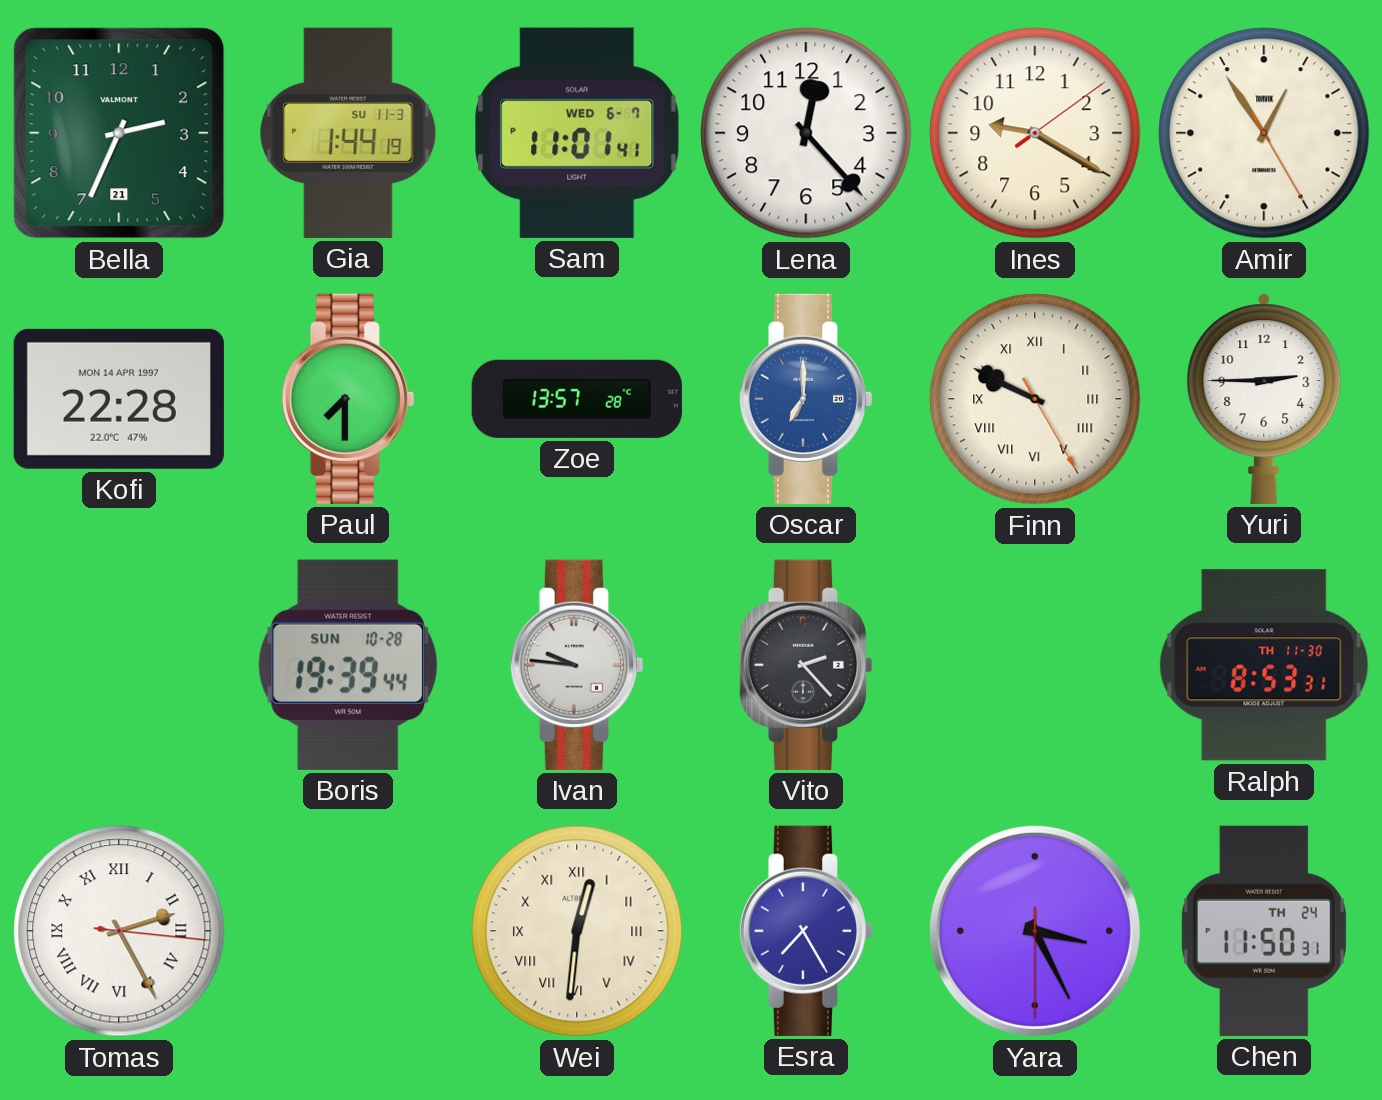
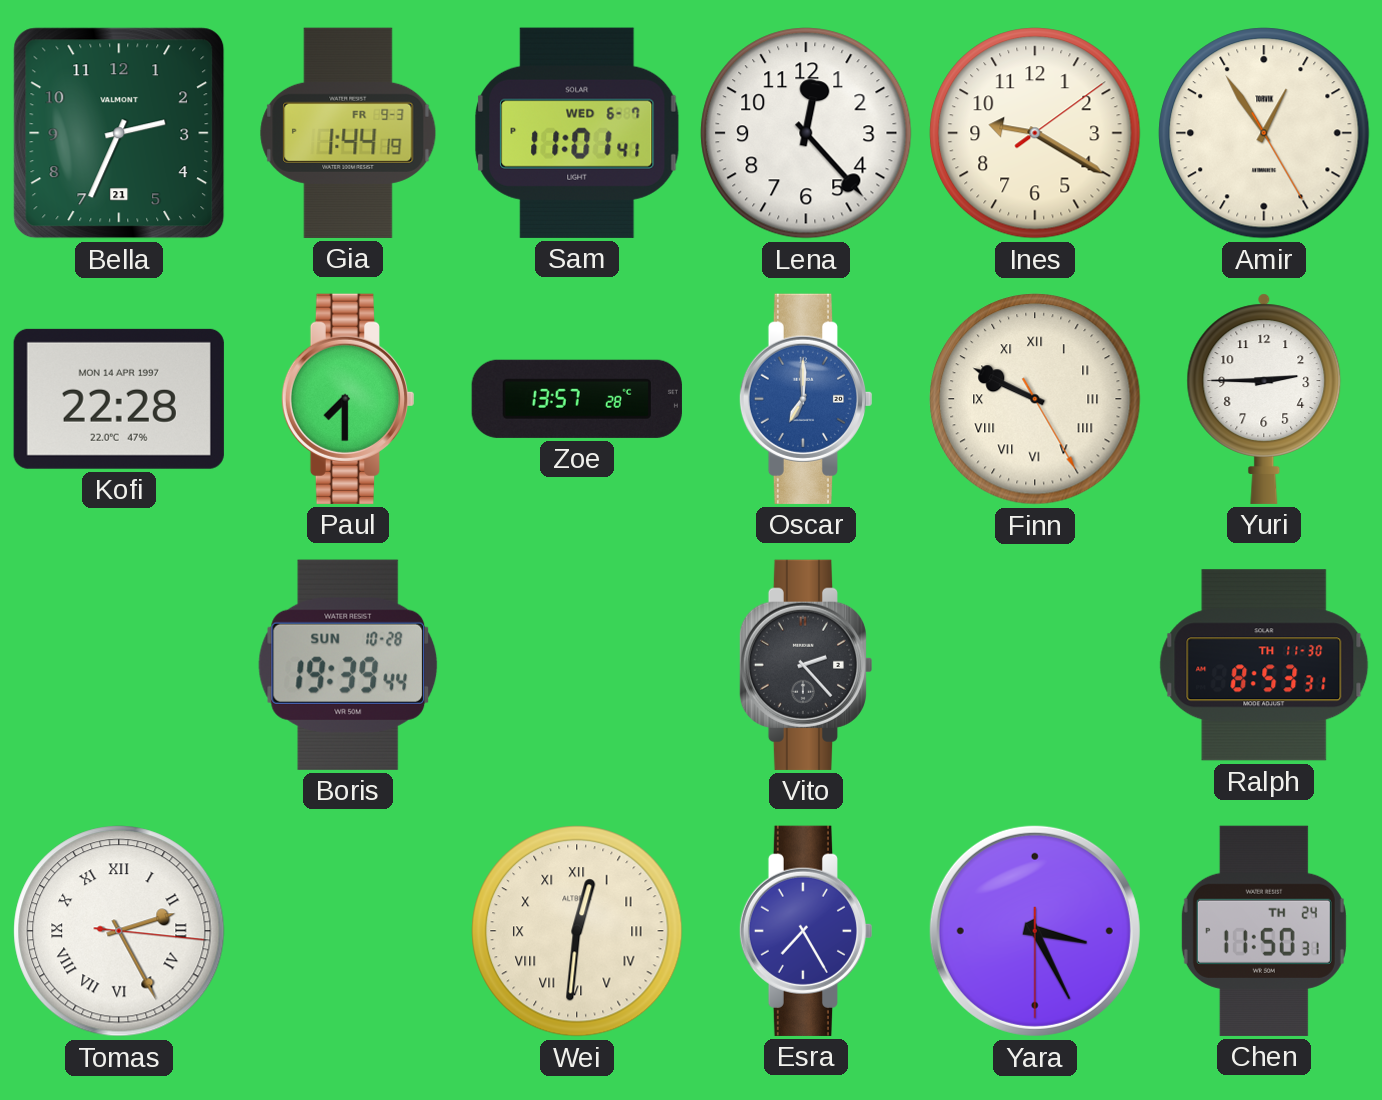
Gia date: SU 11-3 -> FR 9-3 (348, 133)
Ivan: 9:46 -> none (576, 665)
